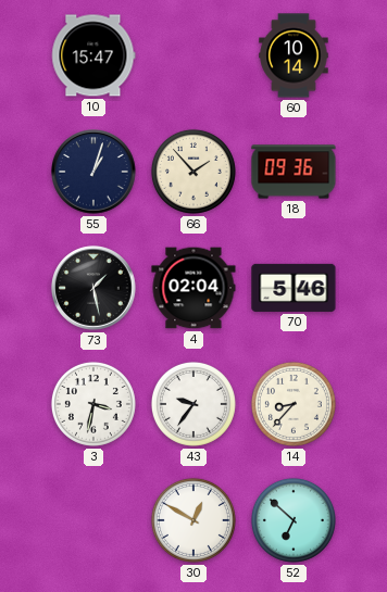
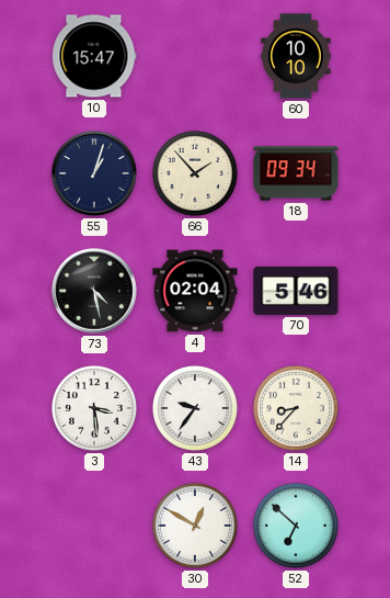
60: 10:14 -> 10:10 (296, 56)
18: 09:36 -> 09:34 (296, 173)
73: 1:28 -> 4:28 (94, 291)
3: 3:32 -> 3:29 (94, 408)
